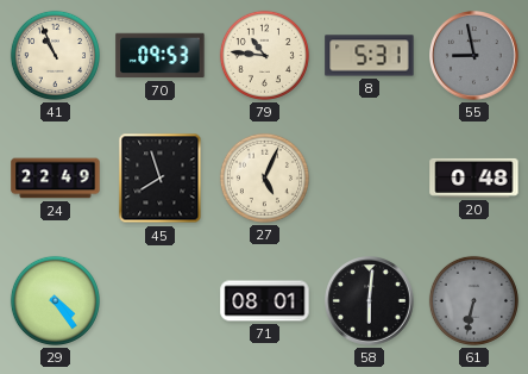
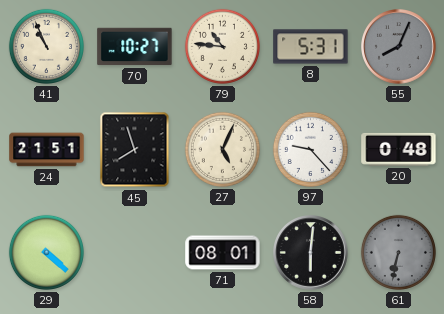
70: 09:53 -> 10:27 (135, 47)
55: 8:58 -> 8:04 (399, 47)
24: 22:49 -> 21:51 (47, 150)
97: none -> 9:23 (310, 149)
29: 4:24 -> 4:22 (46, 252)
